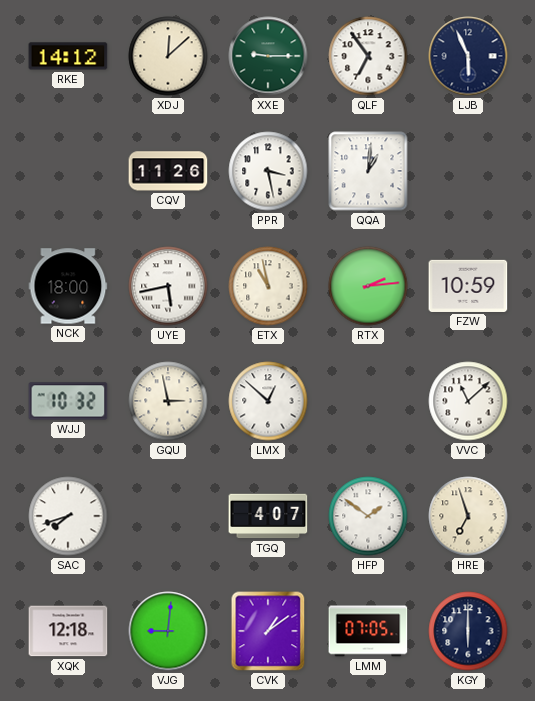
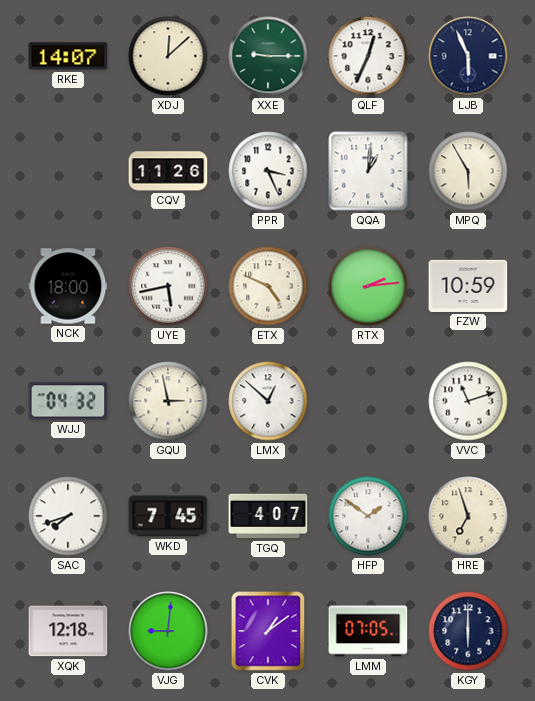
RKE: 14:12 -> 14:07 (68, 56)
QLF: 6:54 -> 12:34 (368, 56)
PPR: 3:28 -> 3:26 (268, 171)
MPQ: none -> 5:55 (468, 171)
ETX: 10:58 -> 4:49 (268, 286)
WJJ: 10:32 -> 04:32 (68, 401)
VVC: 11:08 -> 11:12 (468, 401)
WKD: none -> 7:45 (168, 516)
